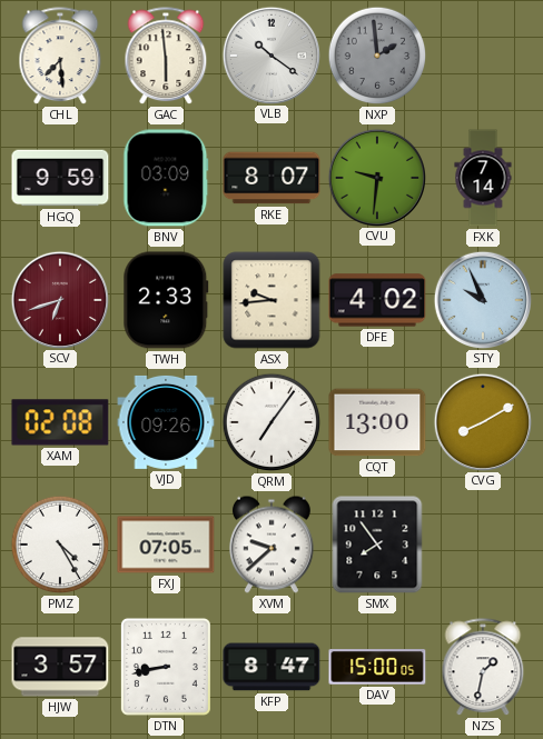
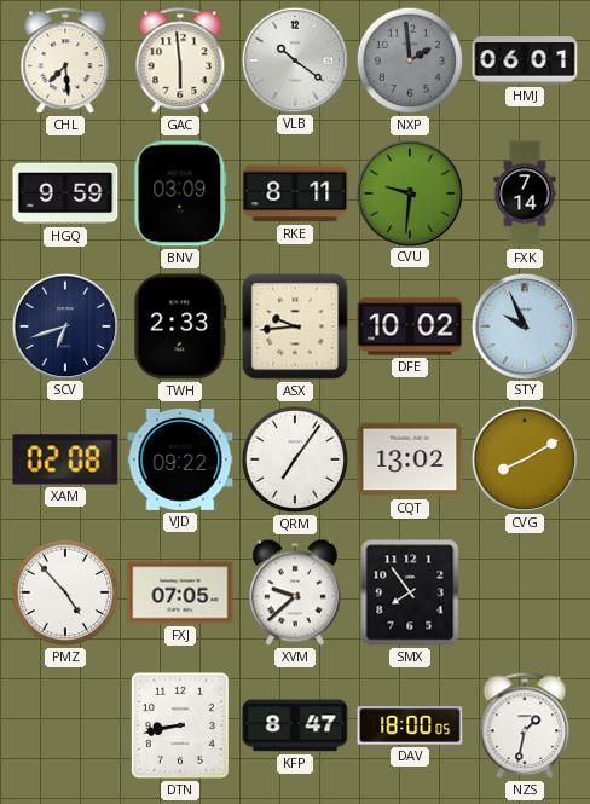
HMJ: none -> 06:01 (525, 60)
RKE: 8:07 -> 8:11 (295, 193)
SCV dial: burgundy -> navy (64, 325)
DFE: 4:02 -> 10:02 (410, 326)
VJD: 09:26 -> 09:22 (180, 459)
CQT: 13:00 -> 13:02 (410, 459)
PMZ: 4:25 -> 4:53 (65, 592)
HJW: 3:57 -> none (60, 667)
DAV: 15:00 -> 18:00 (410, 725)
